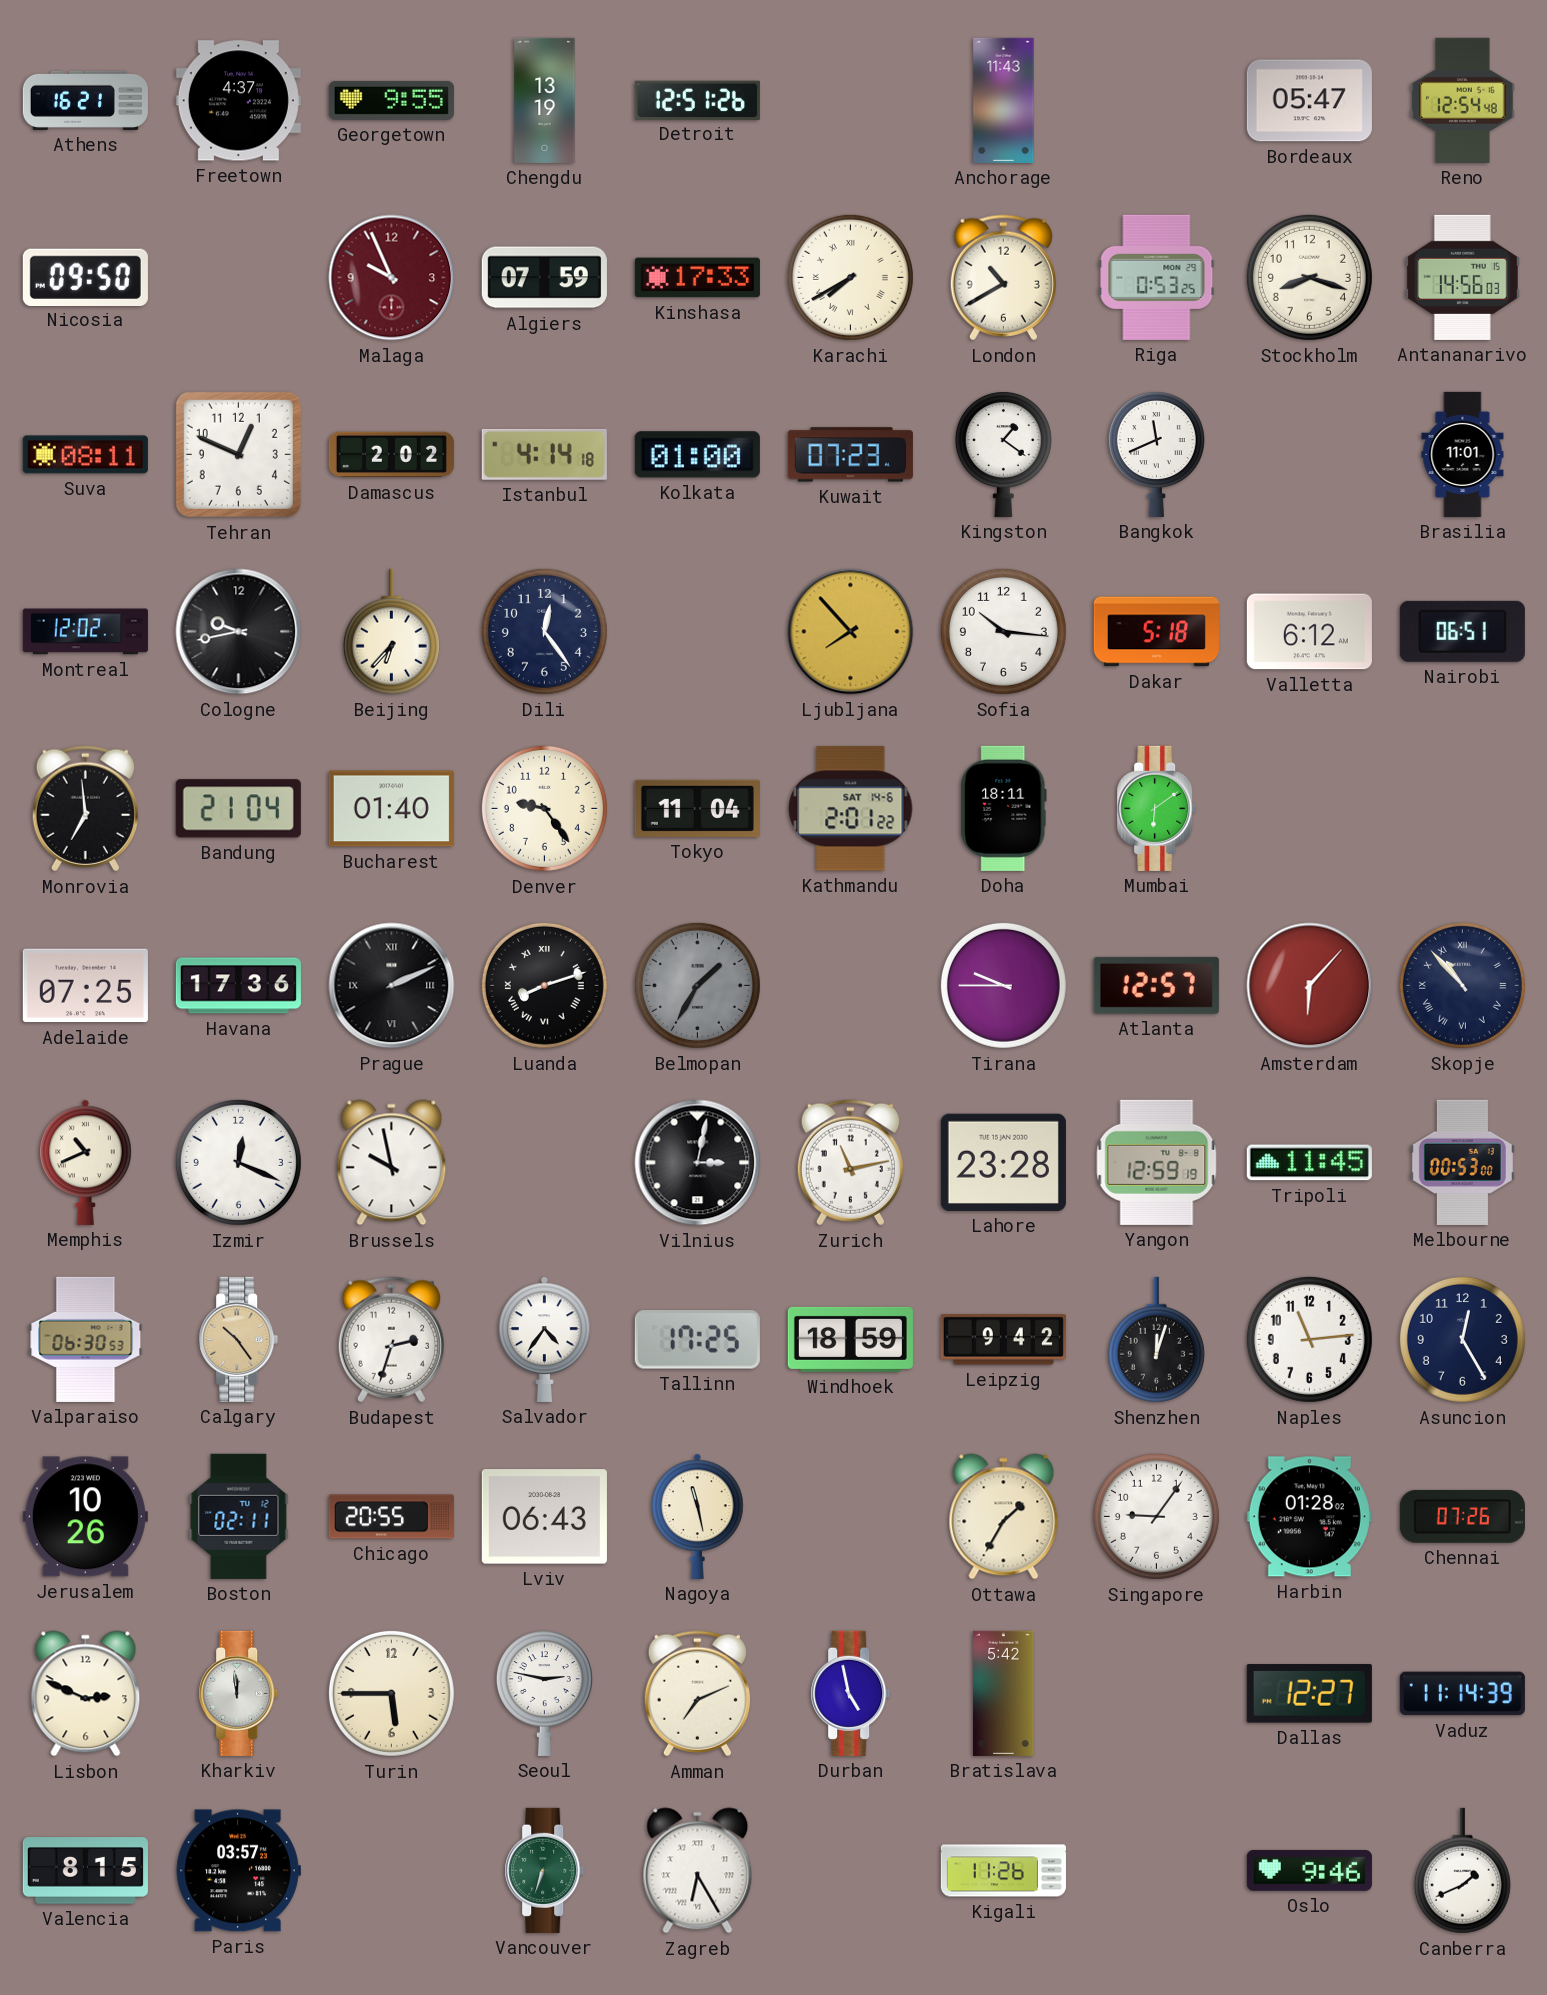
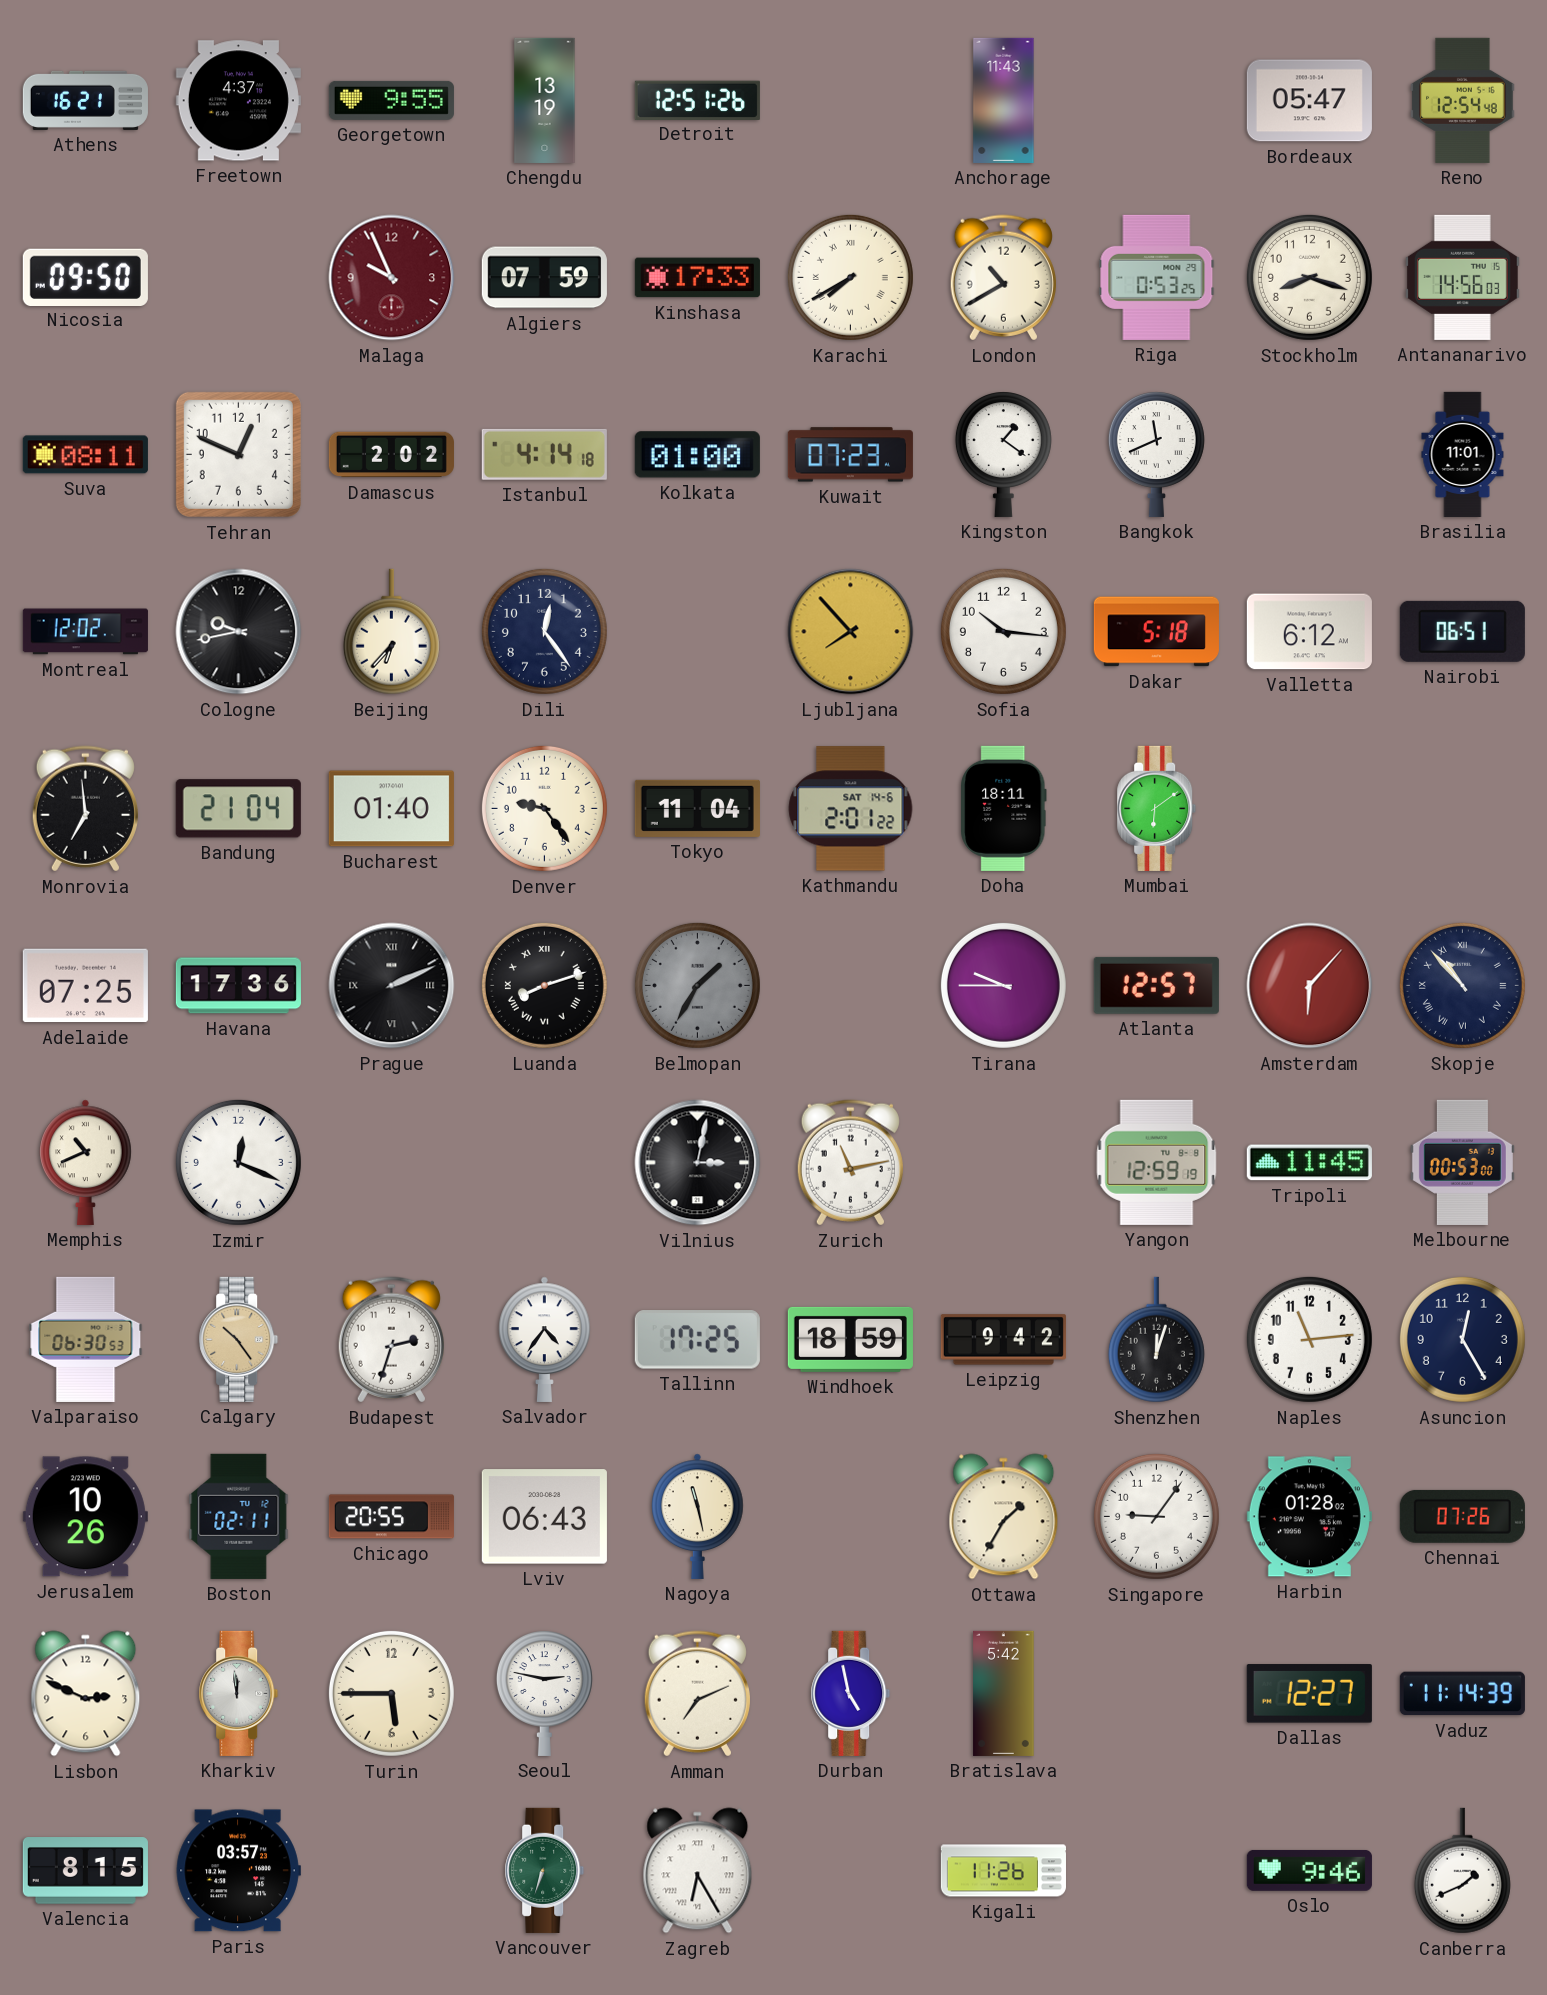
Brussels: 9:58 -> none (392, 1163)
Lahore: 23:28 -> none (1003, 1162)
